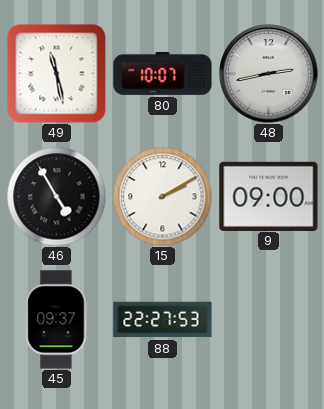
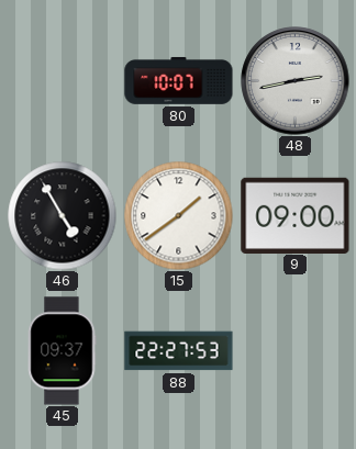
49: 11:28 -> none (57, 74)
15: 2:10 -> 1:39 (179, 216)
